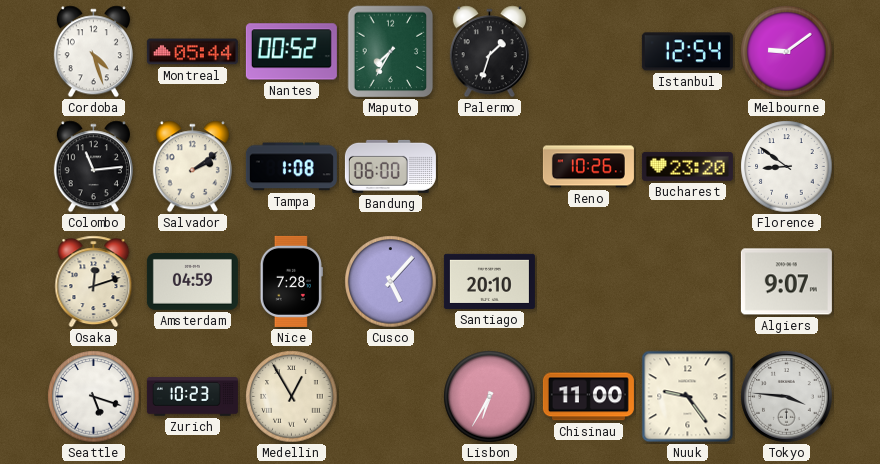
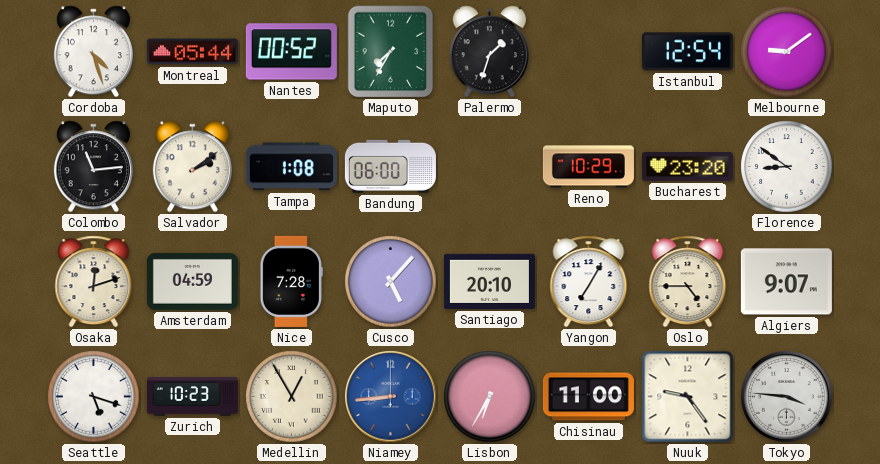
Reno: 10:26 -> 10:29 (588, 167)
Yangon: none -> 7:05 (589, 282)
Oslo: none -> 4:45 (688, 282)
Niamey: none -> 8:44 (391, 397)
